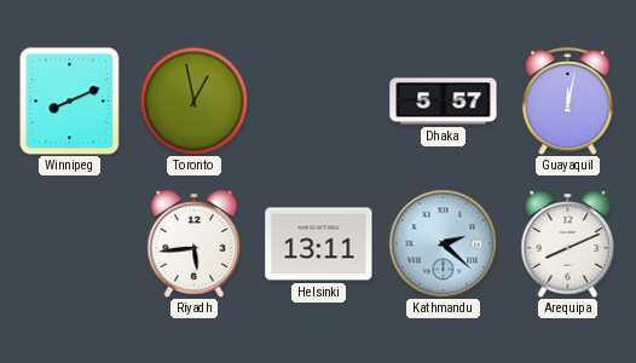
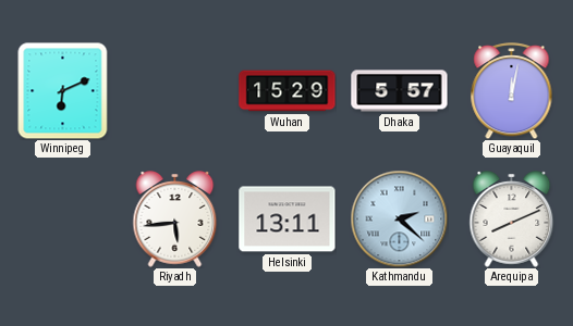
Winnipeg: 8:11 -> 6:11 (63, 90)
Toronto: 12:58 -> none (193, 100)
Wuhan: none -> 15:29 (288, 91)
